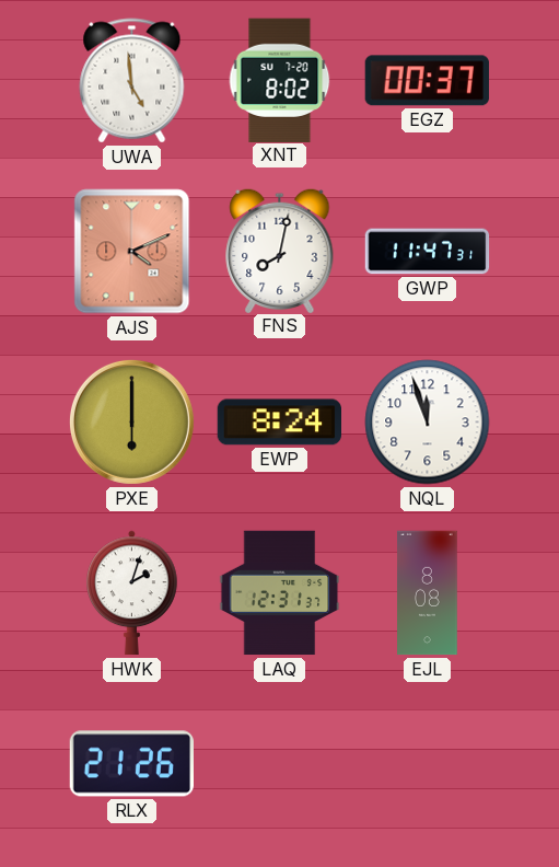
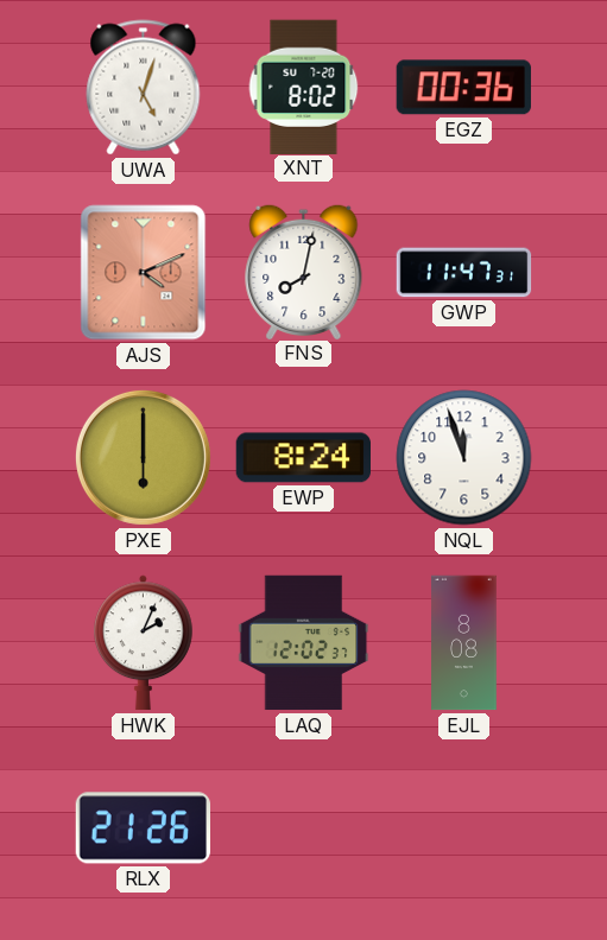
UWA: 4:59 -> 5:03 (144, 88)
EGZ: 00:37 -> 00:36 (463, 88)
HWK: 2:03 -> 2:04 (144, 643)
LAQ: 12:31 -> 12:02 (304, 643)
